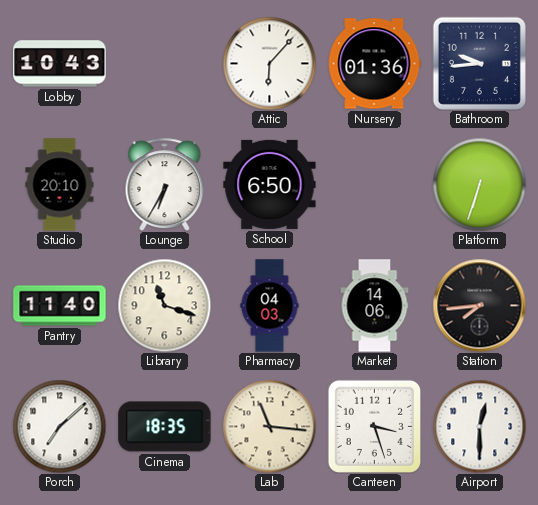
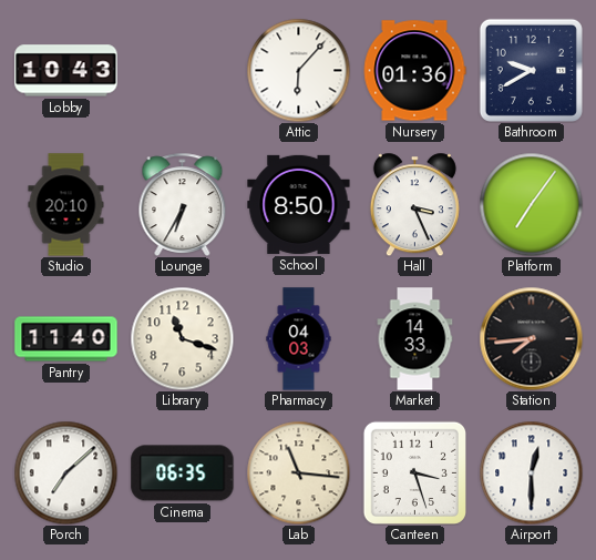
Bathroom: 9:44 -> 9:40 (531, 70)
School: 6:50 -> 8:50 (299, 204)
Hall: none -> 3:26 (414, 204)
Platform: 6:33 -> 7:06 (531, 204)
Market: 14:06 -> 14:33 (415, 339)
Cinema: 18:35 -> 06:35 (183, 474)
